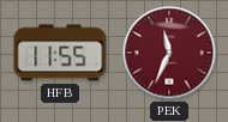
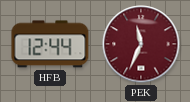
HFB: 11:55 -> 12:44 (50, 44)
